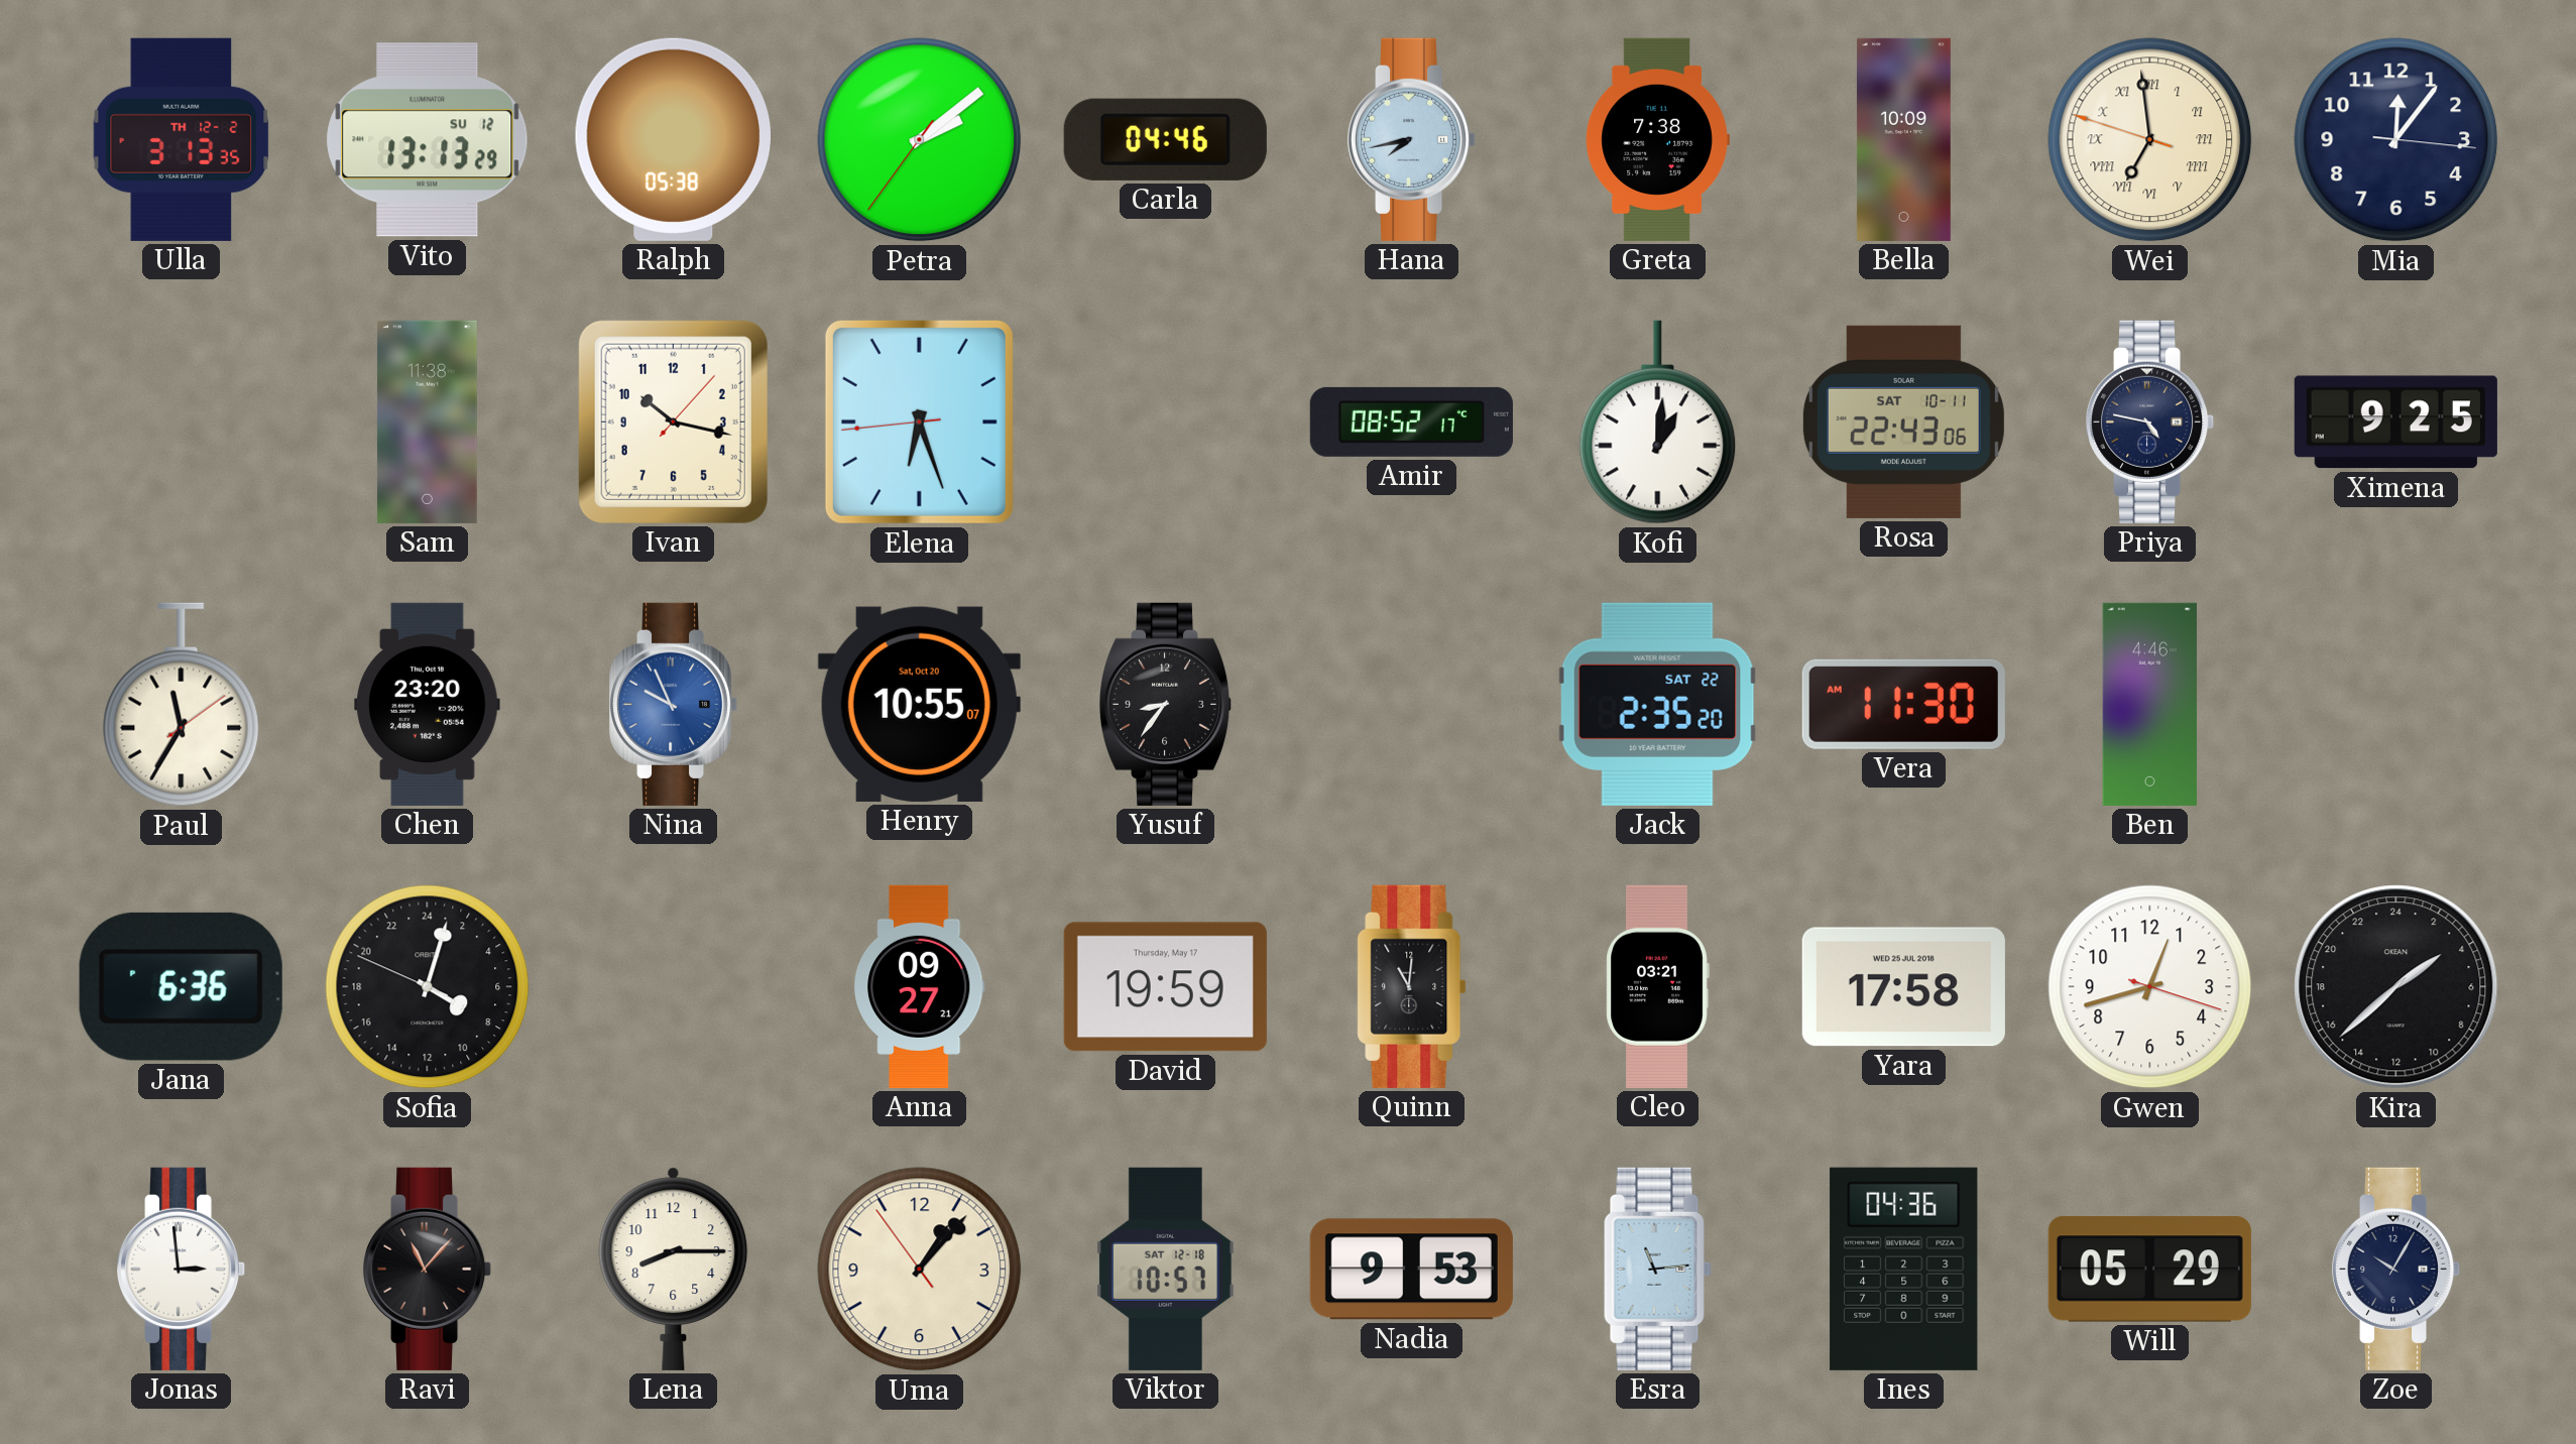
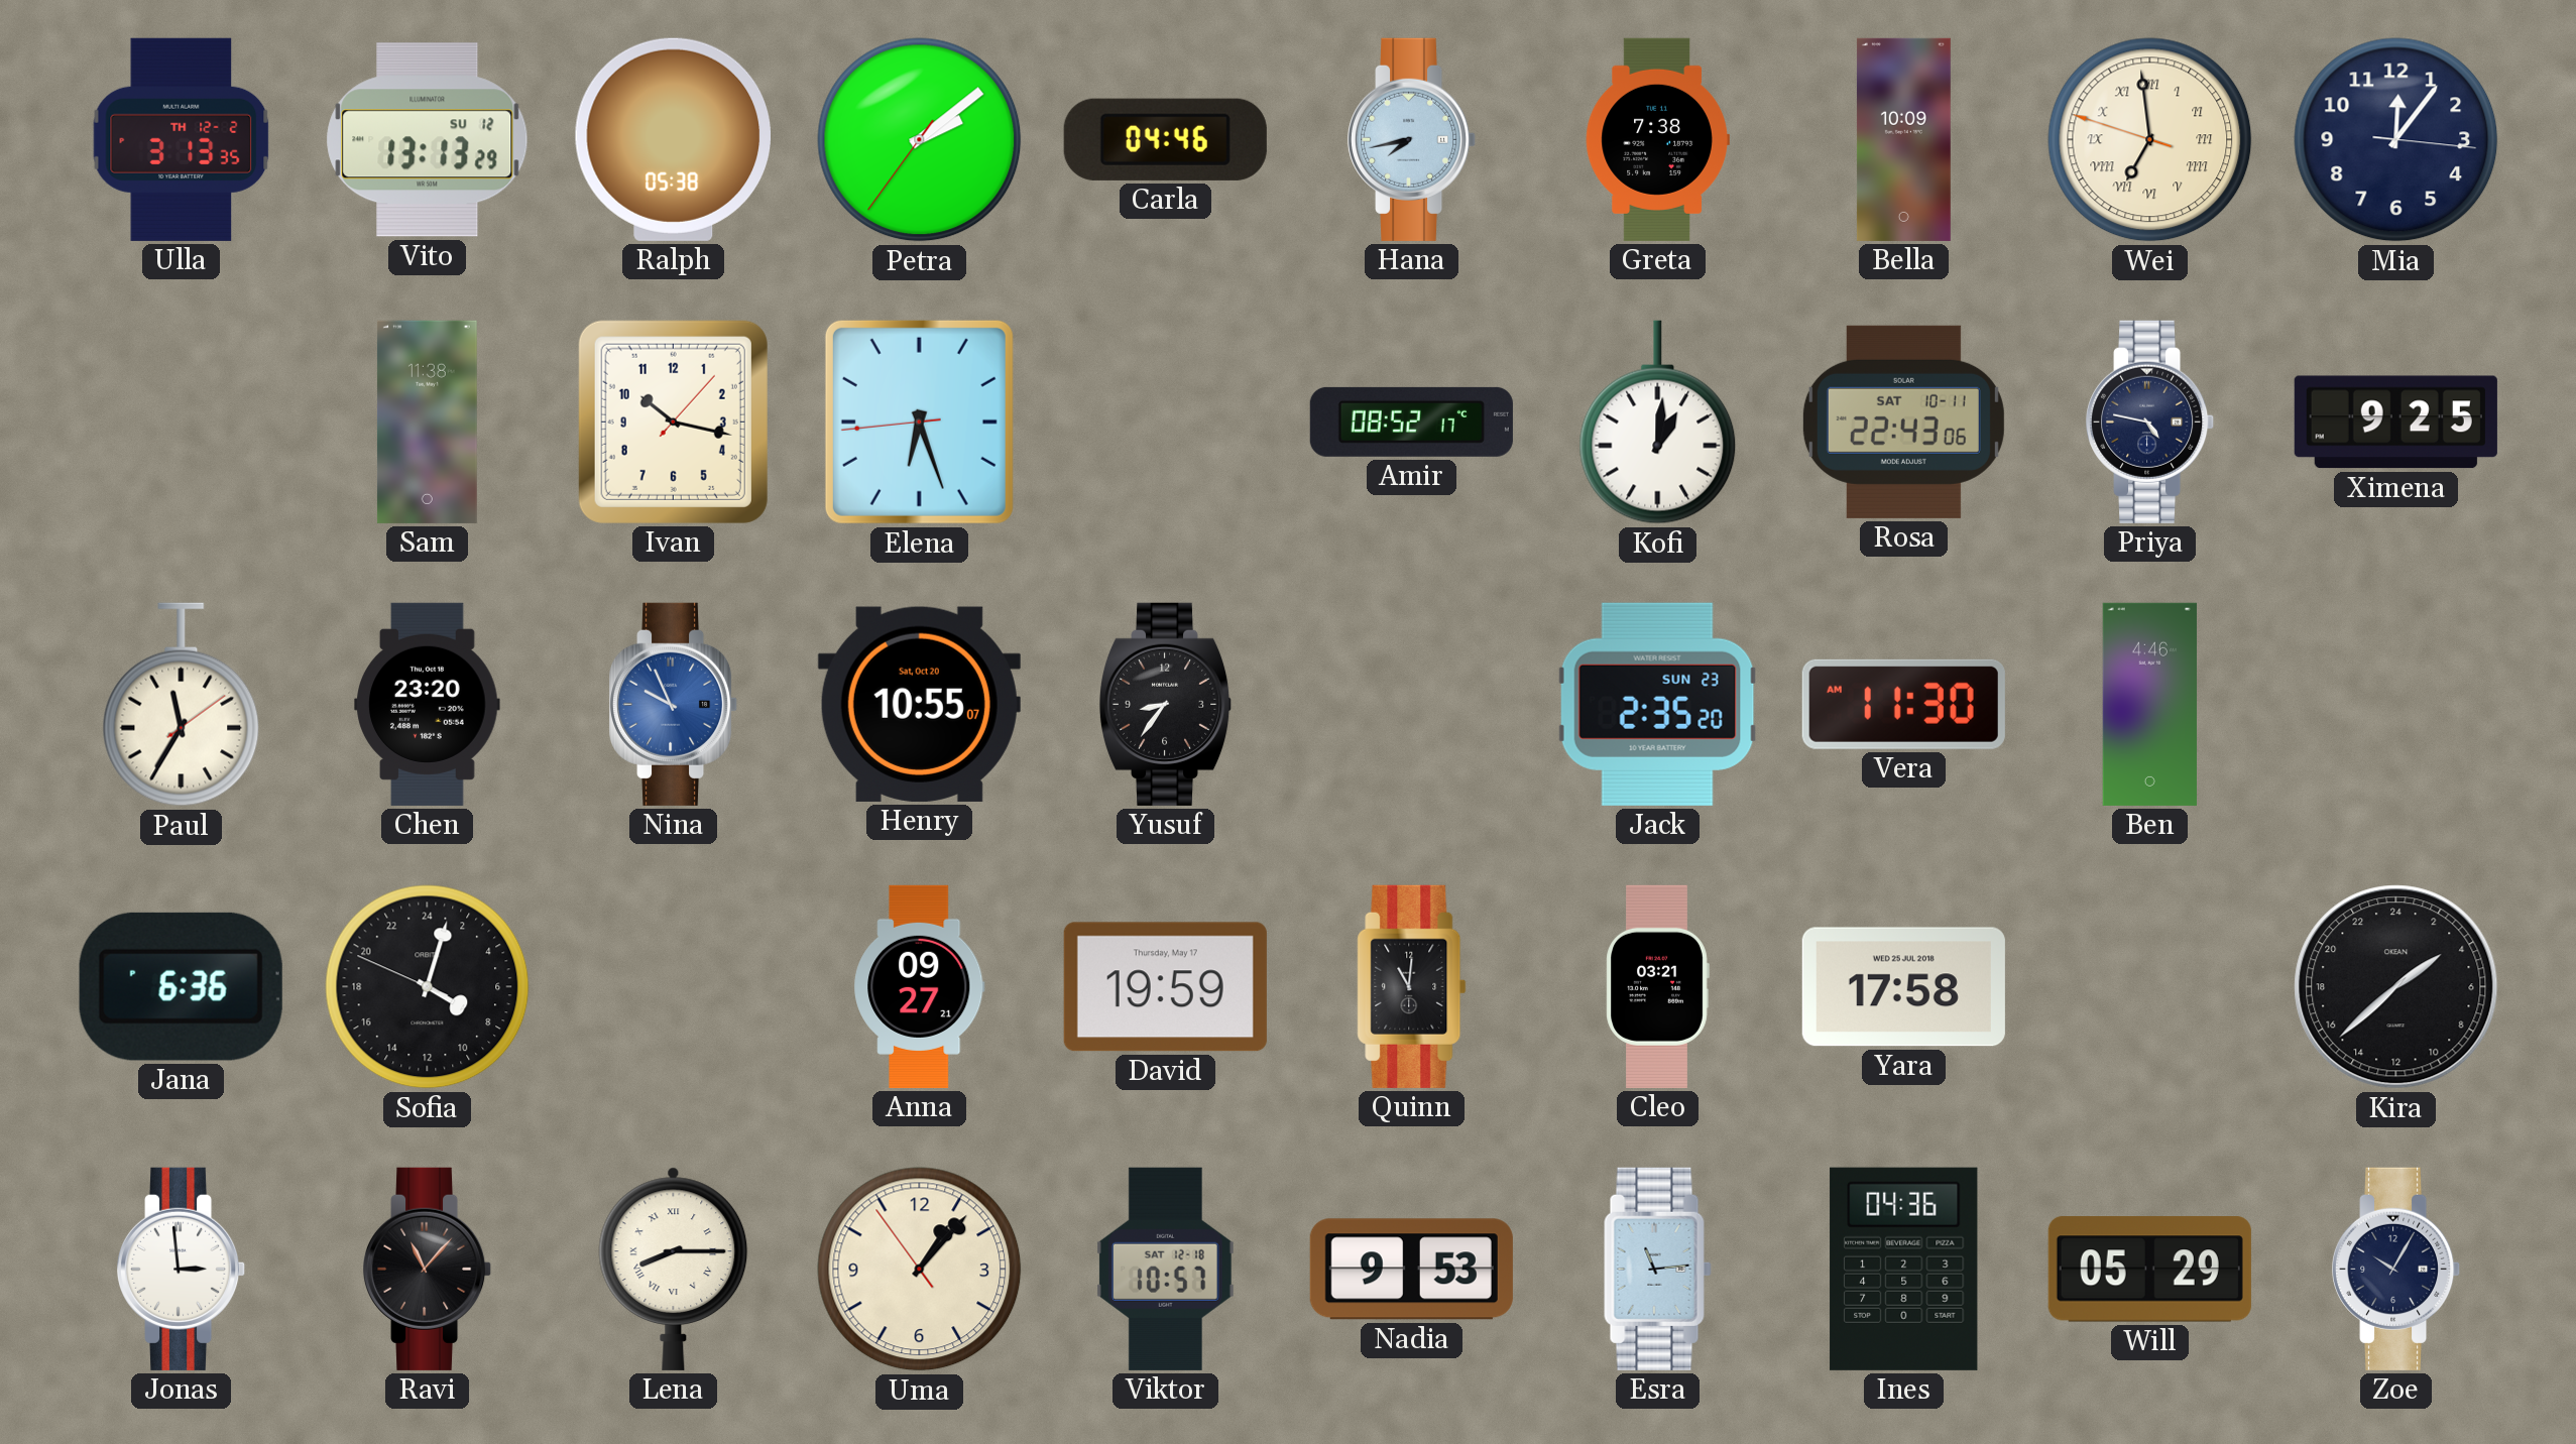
Jack date: SAT 22 -> SUN 23 (1658, 704)
Gwen: 12:42 -> none (2150, 987)
Lena numerals: Arabic -> Roman (674, 1269)
